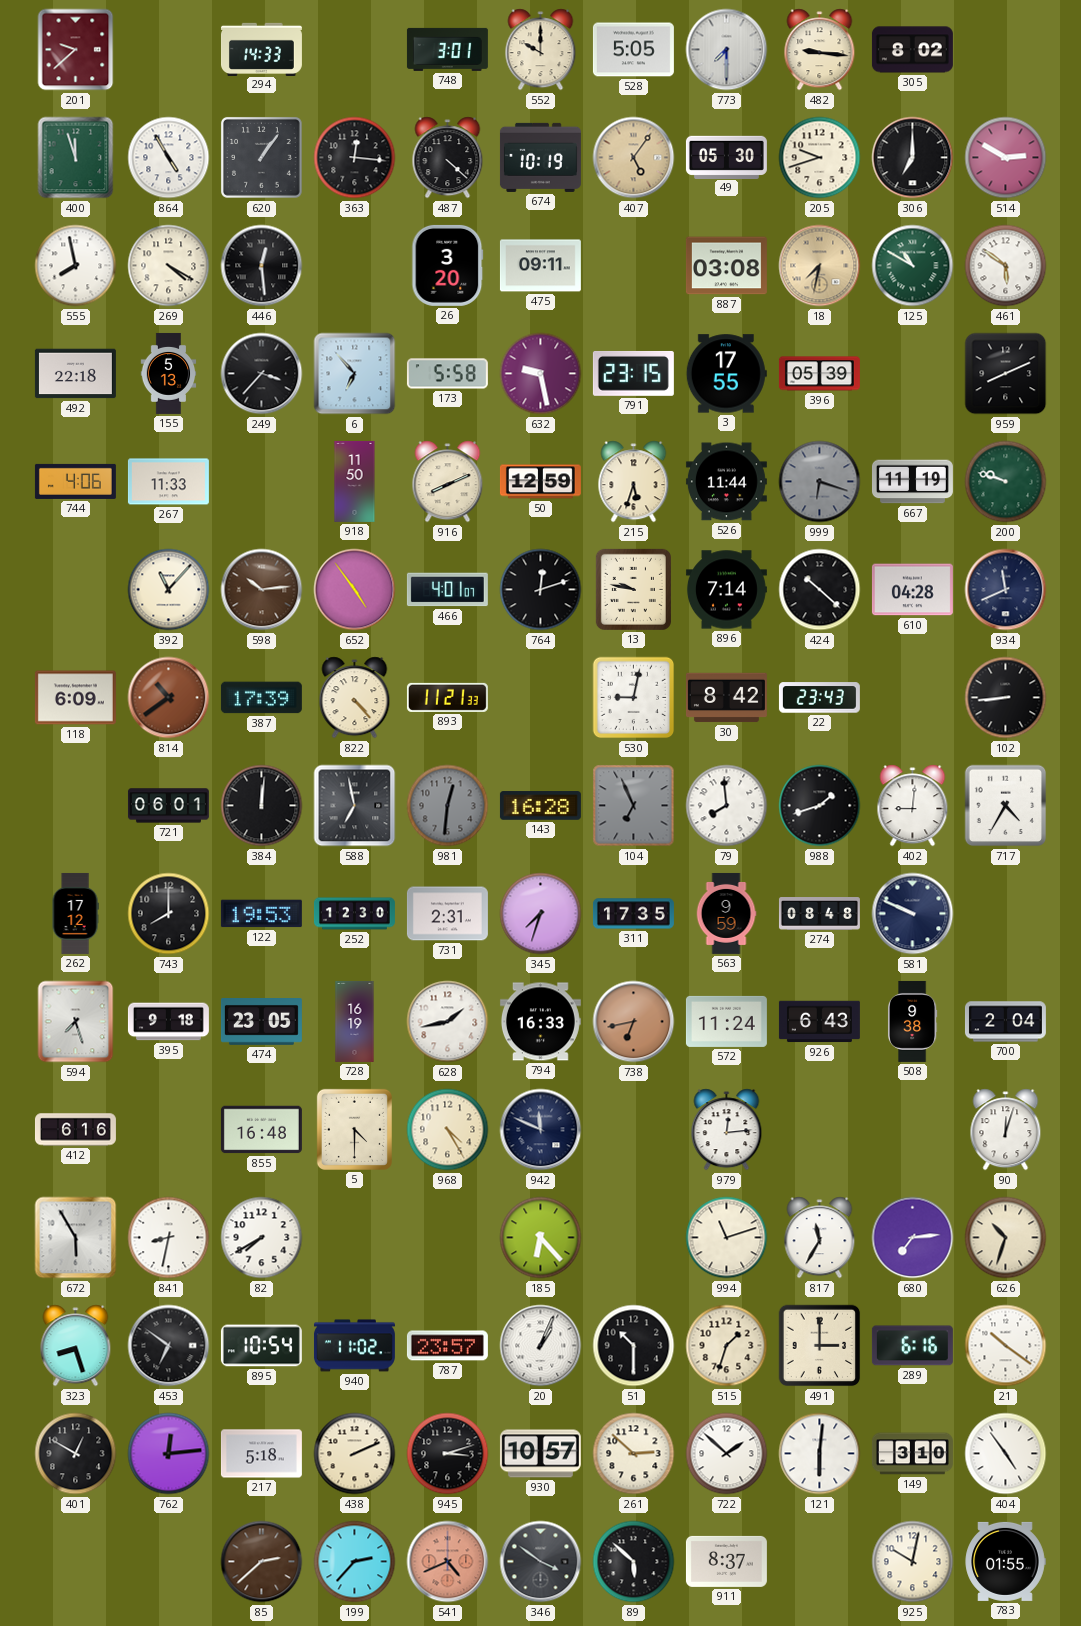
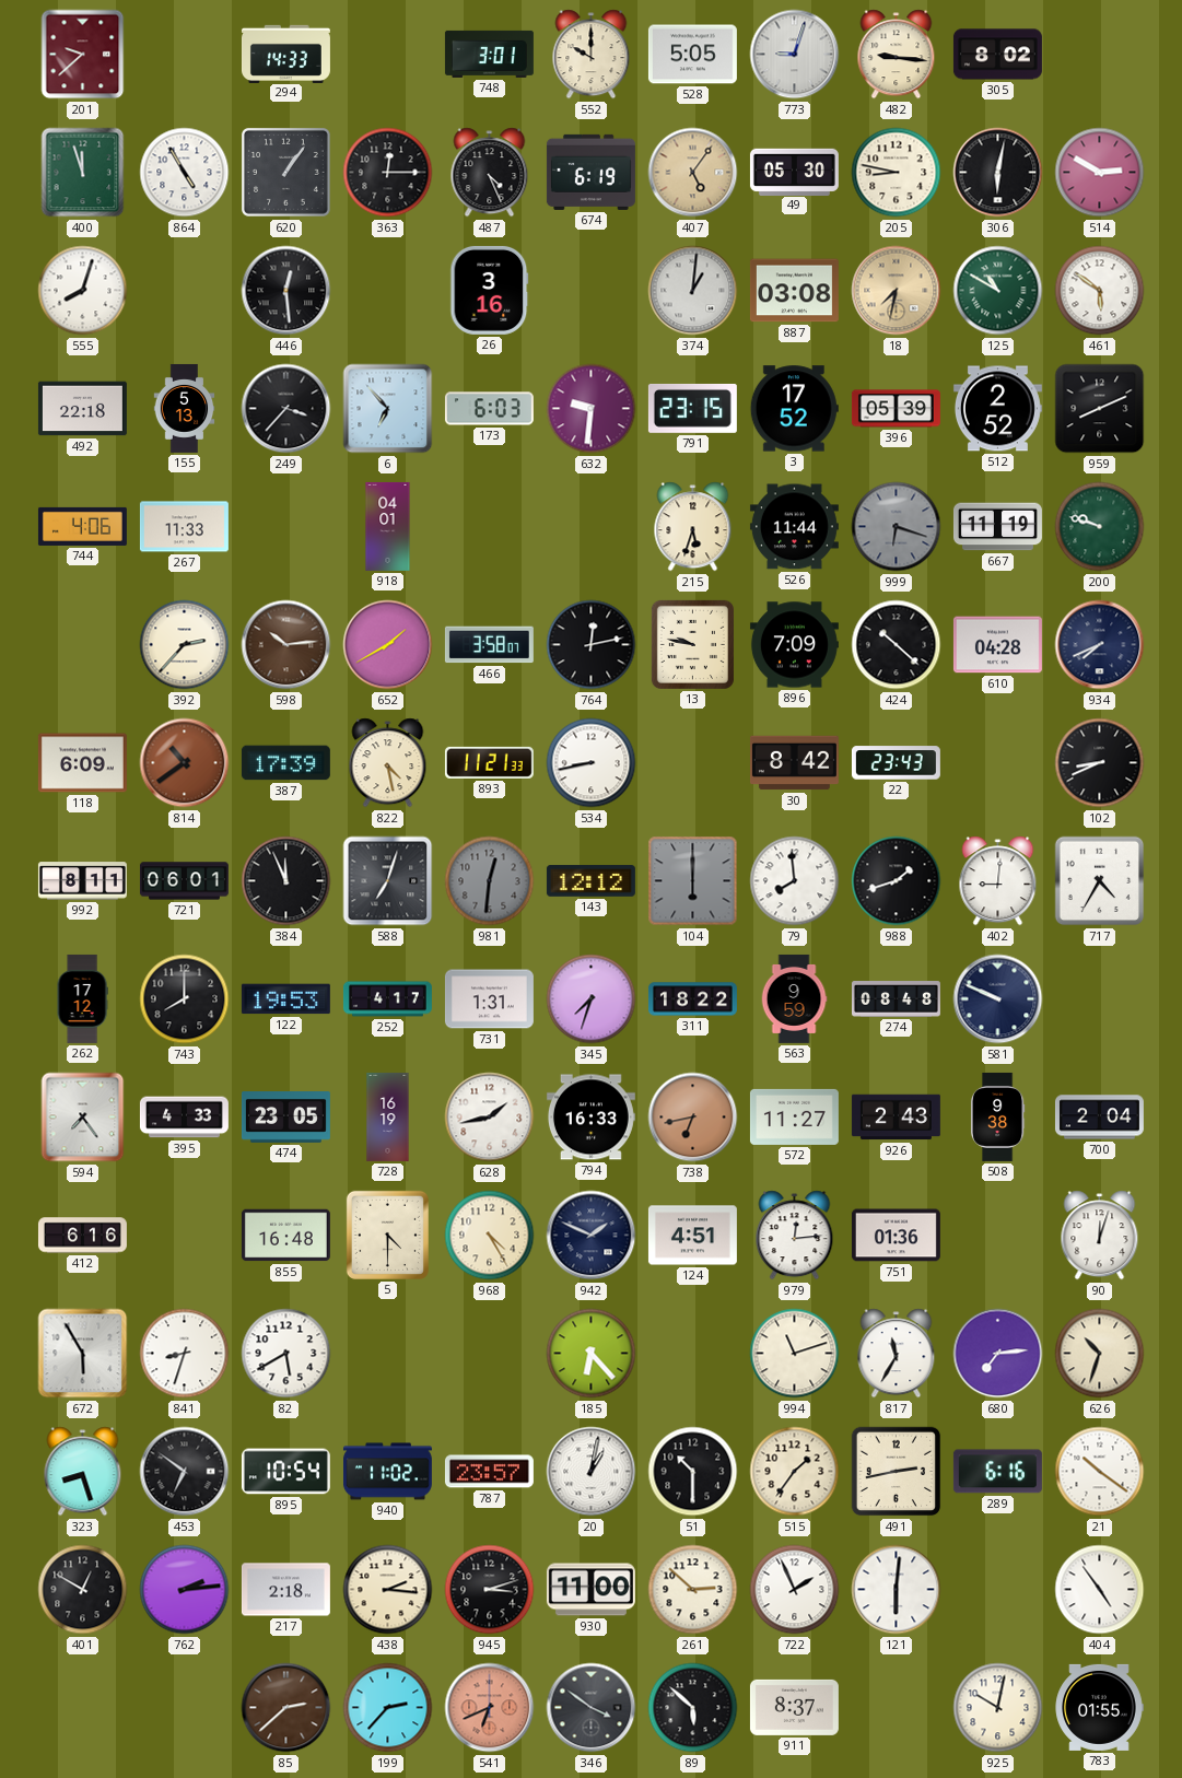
773: 7:30 -> 9:03 (795, 55)
363: 12:16 -> 12:15 (388, 173)
487: 4:22 -> 4:26 (490, 173)
674: 10:19 -> 6:19 (590, 172)
205: 9:42 -> 8:47 (897, 173)
306: 7:00 -> 6:02 (998, 173)
555: 7:58 -> 8:03 (83, 291)
269: 4:20 -> none (169, 266)
26: 3:20 -> 3:16 (490, 290)
475: 09:11 -> none (540, 266)
374: none -> 1:01 (693, 291)
173: 5:58 -> 6:03 (489, 409)
632: 9:28 -> 9:31 (592, 409)
3: 17:55 -> 17:52 (794, 409)
512: none -> 2:52 (997, 409)
918: 11:50 -> 04:01 (388, 526)
916: 8:11 -> none (448, 482)
50: 12:59 -> none (540, 482)
392: 11:07 -> 2:37 (185, 645)
652: 4:54 -> 1:40 (388, 645)
466: 4:01 -> 3:58 (489, 645)
764: 12:12 -> 12:13 (592, 645)
896: 7:14 -> 7:09 (794, 645)
934: 11:41 -> 7:41 (1100, 645)
822: 4:23 -> 4:28 (388, 763)
534: none -> 8:43 (592, 763)
530: 9:02 -> none (634, 698)
102: 8:44 -> 8:41 (1100, 763)
992: none -> 8:11 (82, 881)
384: 12:01 -> 11:56 (286, 881)
588: 6:58 -> 7:03 (388, 881)
143: 16:28 -> 12:12 (590, 881)
104: 6:56 -> 6:00 (693, 881)
252: 12:30 -> 4:17 (387, 999)
731: 2:31 -> 1:31 (489, 999)
311: 17:35 -> 18:22 (692, 999)
594: 7:27 -> 7:24 (83, 1118)
395: 9:18 -> 4:33 (184, 1118)
572: 11:24 -> 11:27 (794, 1116)
926: 6:43 -> 2:43 (896, 1118)
942: 11:49 -> 1:49 (592, 1236)
124: none -> 4:51 (692, 1236)
751: none -> 01:36 (896, 1236)
841: 8:32 -> 8:33 (185, 1354)
82: 7:40 -> 5:40 (286, 1354)
20: 1:04 -> 1:02 (592, 1472)
515: 1:33 -> 1:36 (795, 1472)
491: 3:00 -> 2:43 (897, 1472)
762: 12:14 -> 2:14 (185, 1590)
217: 5:18 -> 2:18 (285, 1590)
438: 2:11 -> 2:16 (388, 1590)
930: 10:57 -> 11:00 (590, 1590)
722: 1:52 -> 1:56 (795, 1590)
149: 3:10 -> none (912, 1454)
541: 4:41 -> 6:41 (490, 1708)
